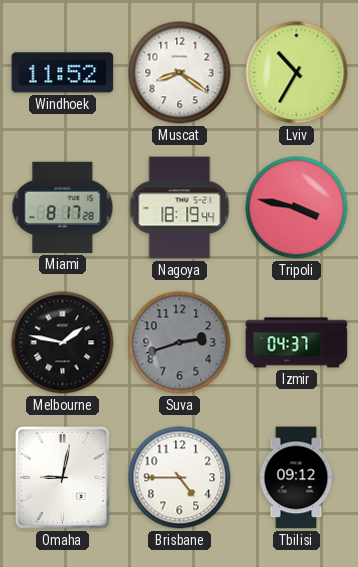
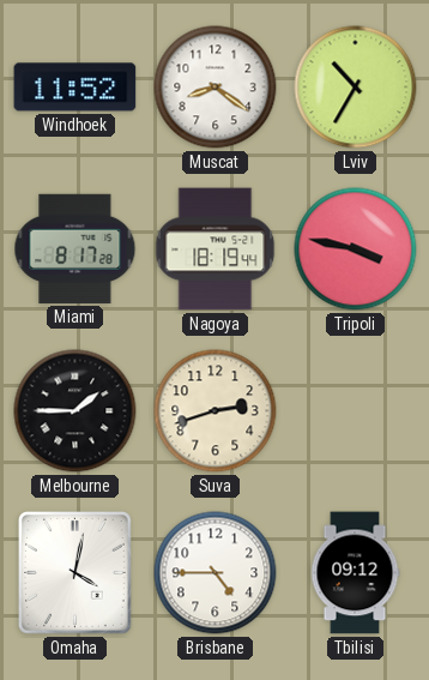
Melbourne: 1:47 -> 1:45 (75, 411)
Suva dial: grey -> cream (216, 411)
Izmir: 04:37 -> none (297, 343)
Omaha: 9:02 -> 4:02 (75, 573)
